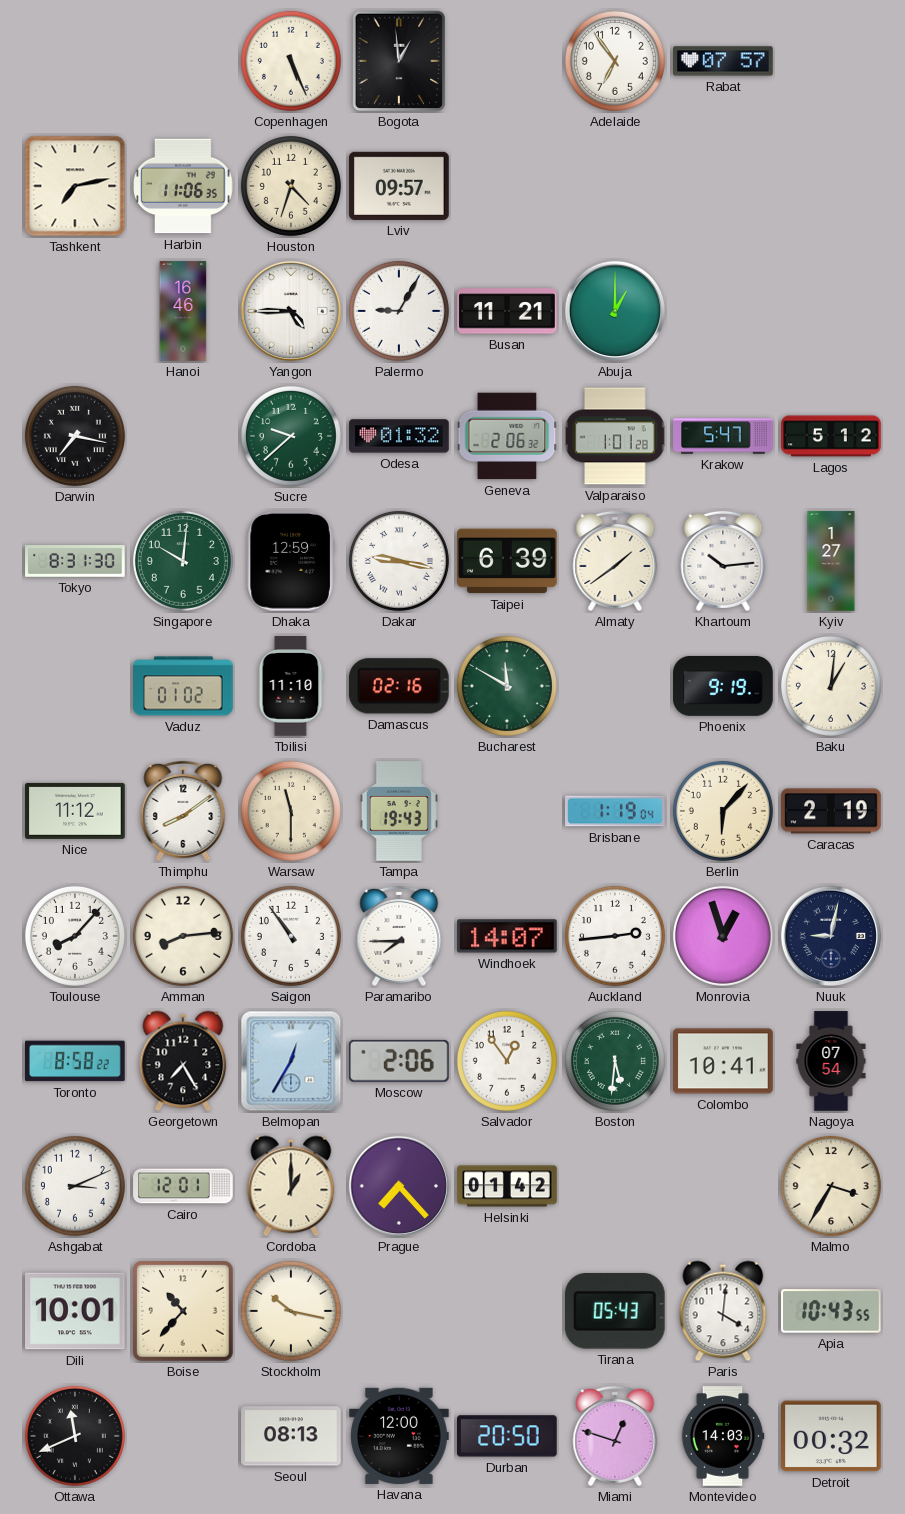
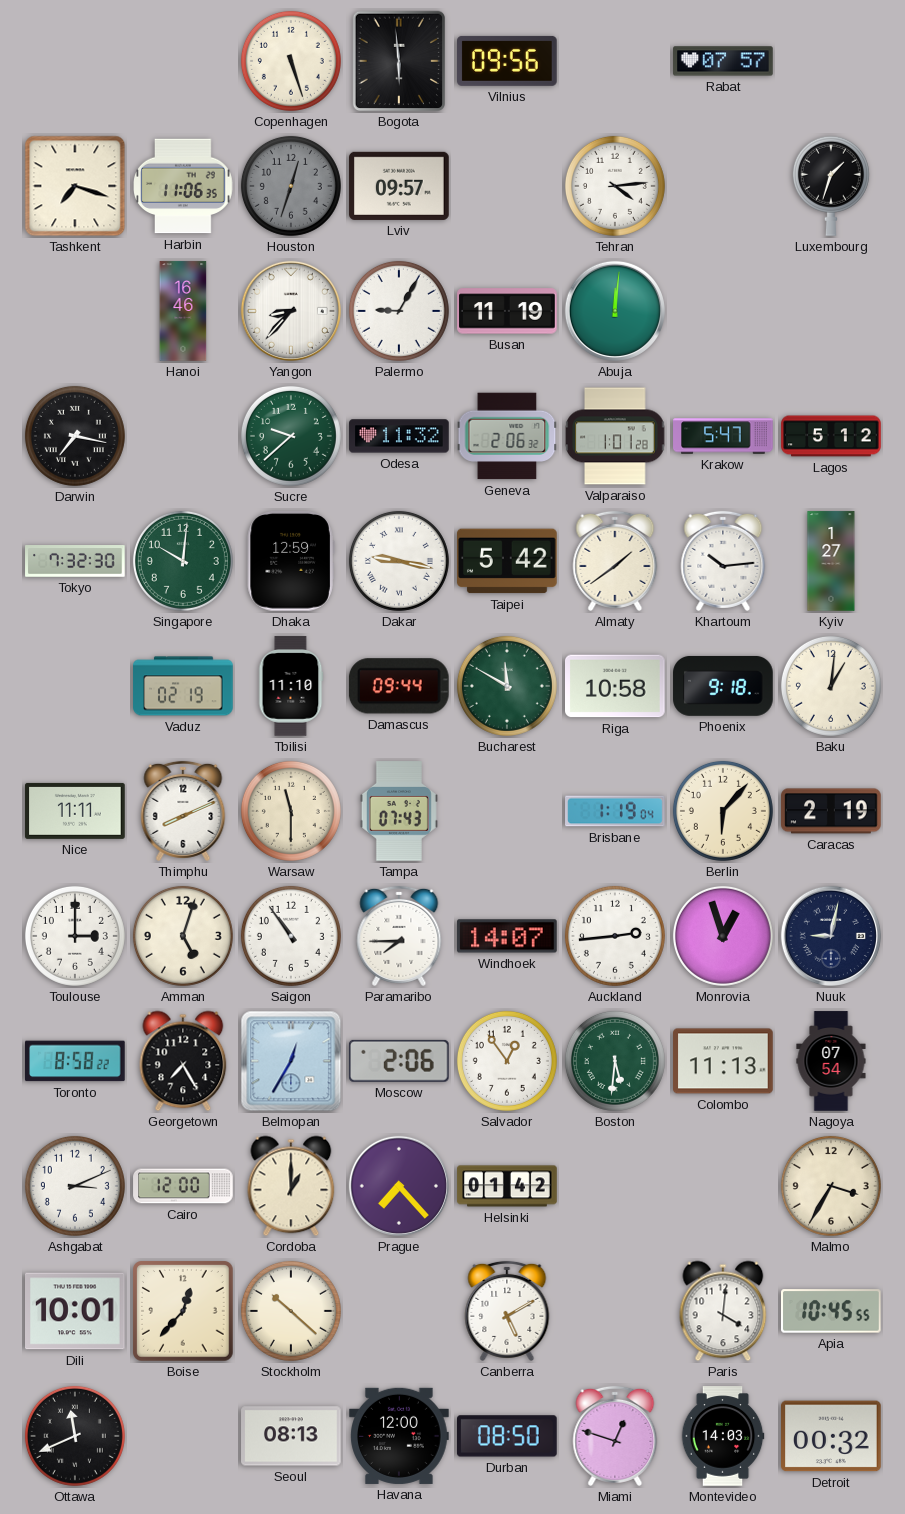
Copenhagen: 5:26 -> 5:27 (291, 61)
Bogota: 12:59 -> 5:59 (399, 61)
Vilnius: none -> 09:56 (508, 61)
Adelaide: 6:54 -> none (615, 61)
Tashkent: 7:13 -> 7:18 (75, 186)
Houston: 4:33 -> 12:33 (291, 186)
Houston dial: cream -> grey (291, 186)
Tehran: none -> 4:14 (615, 186)
Luxembourg: none -> 1:33 (831, 186)
Yangon: 4:45 -> 8:37 (291, 311)
Busan: 11:21 -> 11:19 (507, 311)
Abuja: 1:00 -> 12:01 (615, 311)
Odesa: 01:32 -> 11:32 (399, 436)
Tokyo: 8:31 -> 7:32 (75, 561)
Taipei: 6:39 -> 5:42 (508, 561)
Vaduz: 01:02 -> 02:19 (183, 686)
Damascus: 02:16 -> 09:44 (399, 686)
Riga: none -> 10:58 (616, 686)
Phoenix: 9:19 -> 9:18 (723, 686)
Nice: 11:12 -> 11:11 (75, 811)
Thimphu: 8:09 -> 8:11 (183, 811)
Tampa: 19:43 -> 07:43 (399, 811)
Toulouse: 8:07 -> 3:00 (75, 936)
Amman: 8:14 -> 5:03 (183, 936)
Colombo: 10:41 -> 11:13 (723, 1061)
Cairo: 12:01 -> 12:00 (183, 1186)
Boise: 10:37 -> 12:37 (184, 1312)
Stockholm: 10:17 -> 10:22 (291, 1311)
Canberra: none -> 5:10 (507, 1311)
Tirana: 05:43 -> none (615, 1312)
Apia: 10:43 -> 10:45 (831, 1311)
Durban: 20:50 -> 08:50 (507, 1436)
